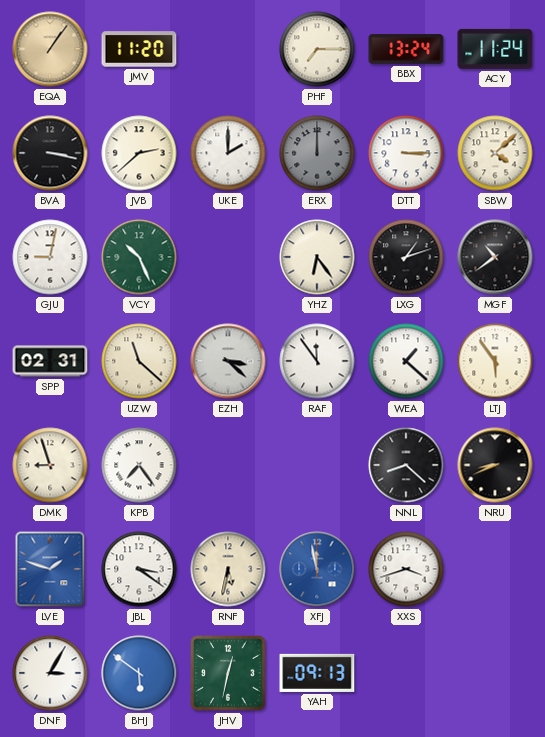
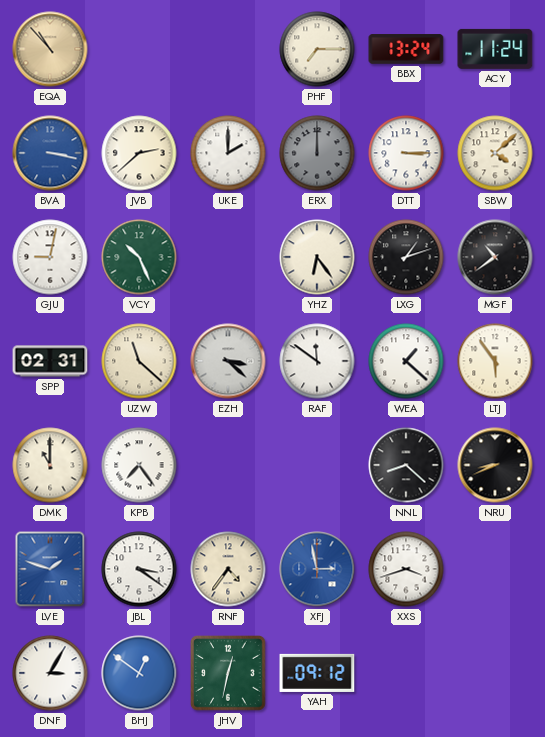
EQA: 1:06 -> 10:53 (50, 49)
JMV: 11:20 -> none (139, 49)
BVA dial: black -> blue (50, 153)
RAF: 11:54 -> 11:51 (317, 361)
DMK: 8:57 -> 11:00 (50, 465)
RNF: 5:32 -> 4:36 (228, 569)
XFJ: 11:58 -> 2:58 (317, 569)
BHJ: 5:51 -> 12:51 (139, 673)
YAH: 09:13 -> 09:12 (317, 673)
